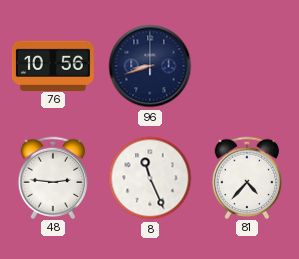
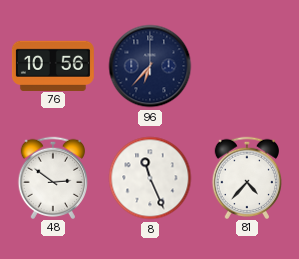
96: 8:42 -> 6:37 (150, 66)
48: 2:46 -> 2:51 (52, 177)
